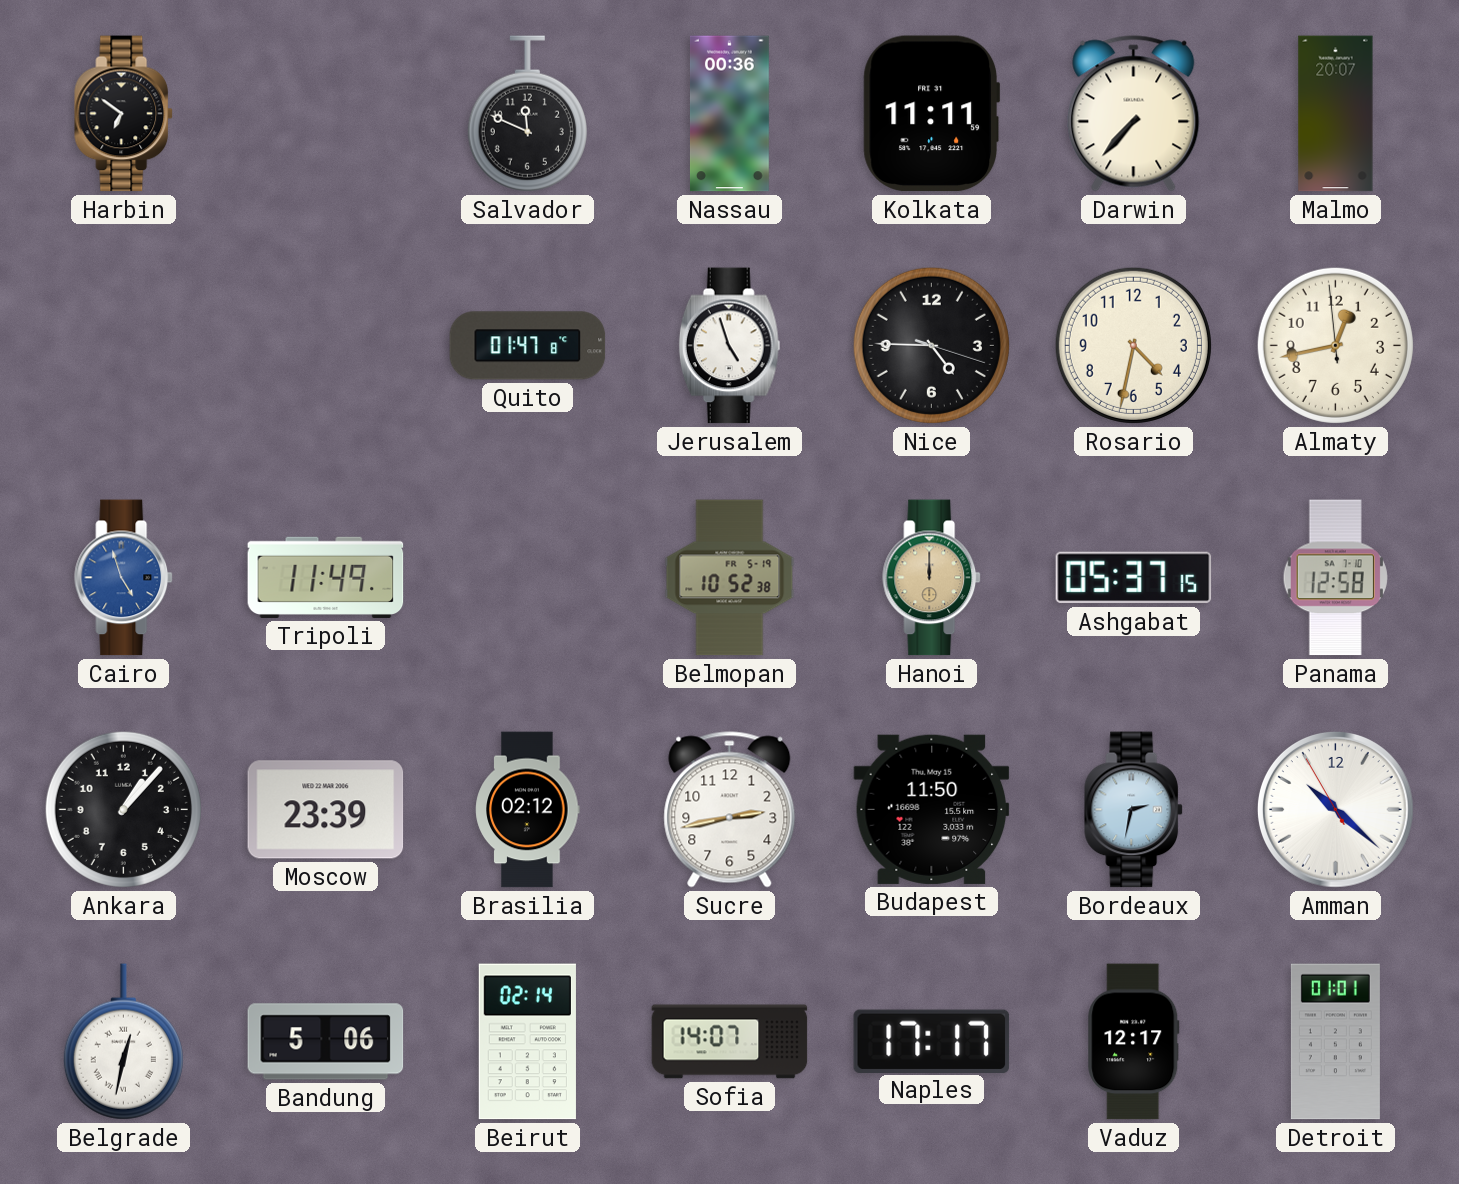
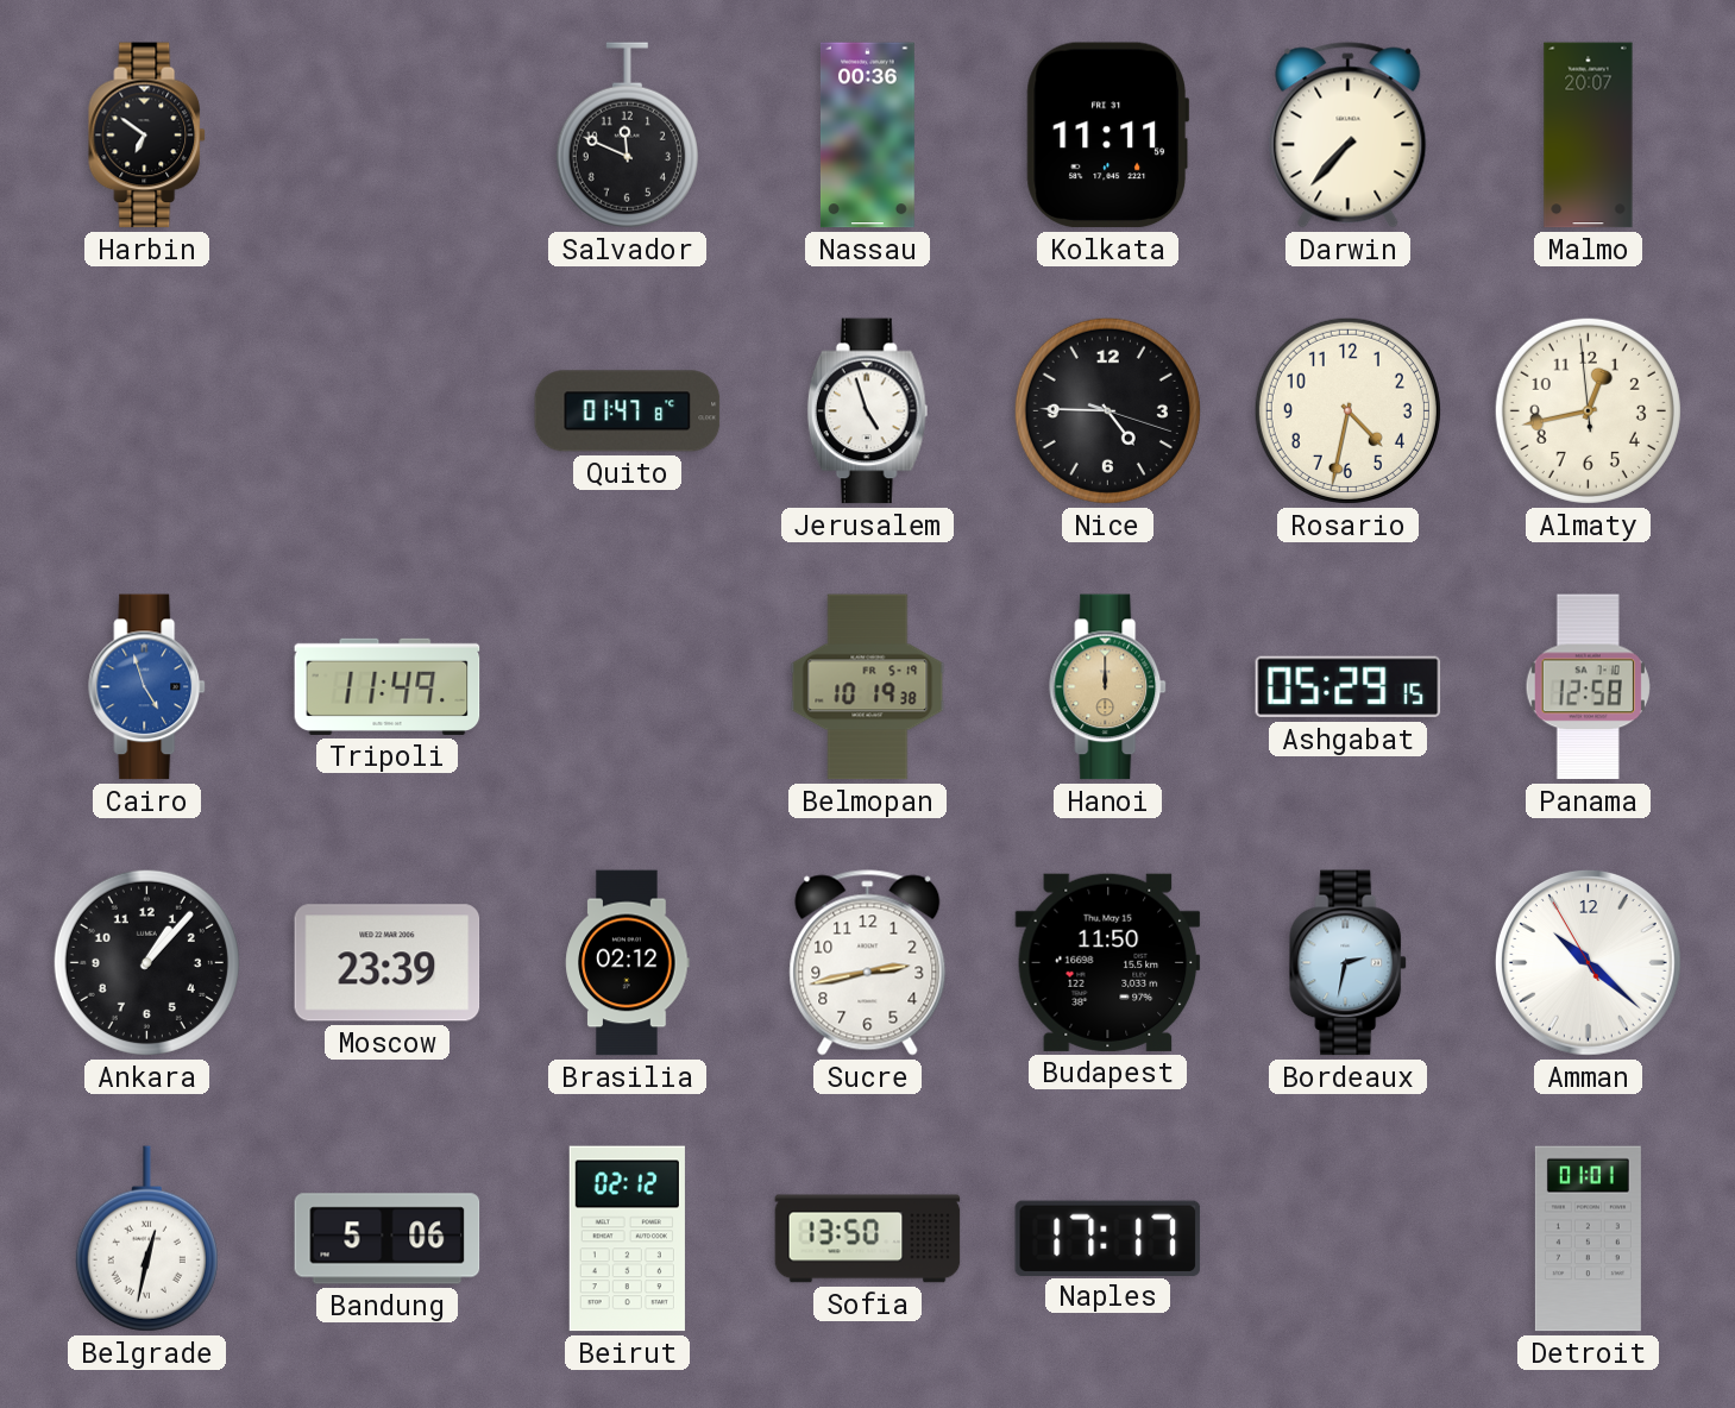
Belmopan: 10:52 -> 10:19 (868, 687)
Ashgabat: 05:37 -> 05:29 (1349, 687)
Beirut: 02:14 -> 02:12 (627, 1239)
Sofia: 14:07 -> 13:50 (868, 1239)
Vaduz: 12:17 -> none (1134, 1042)
